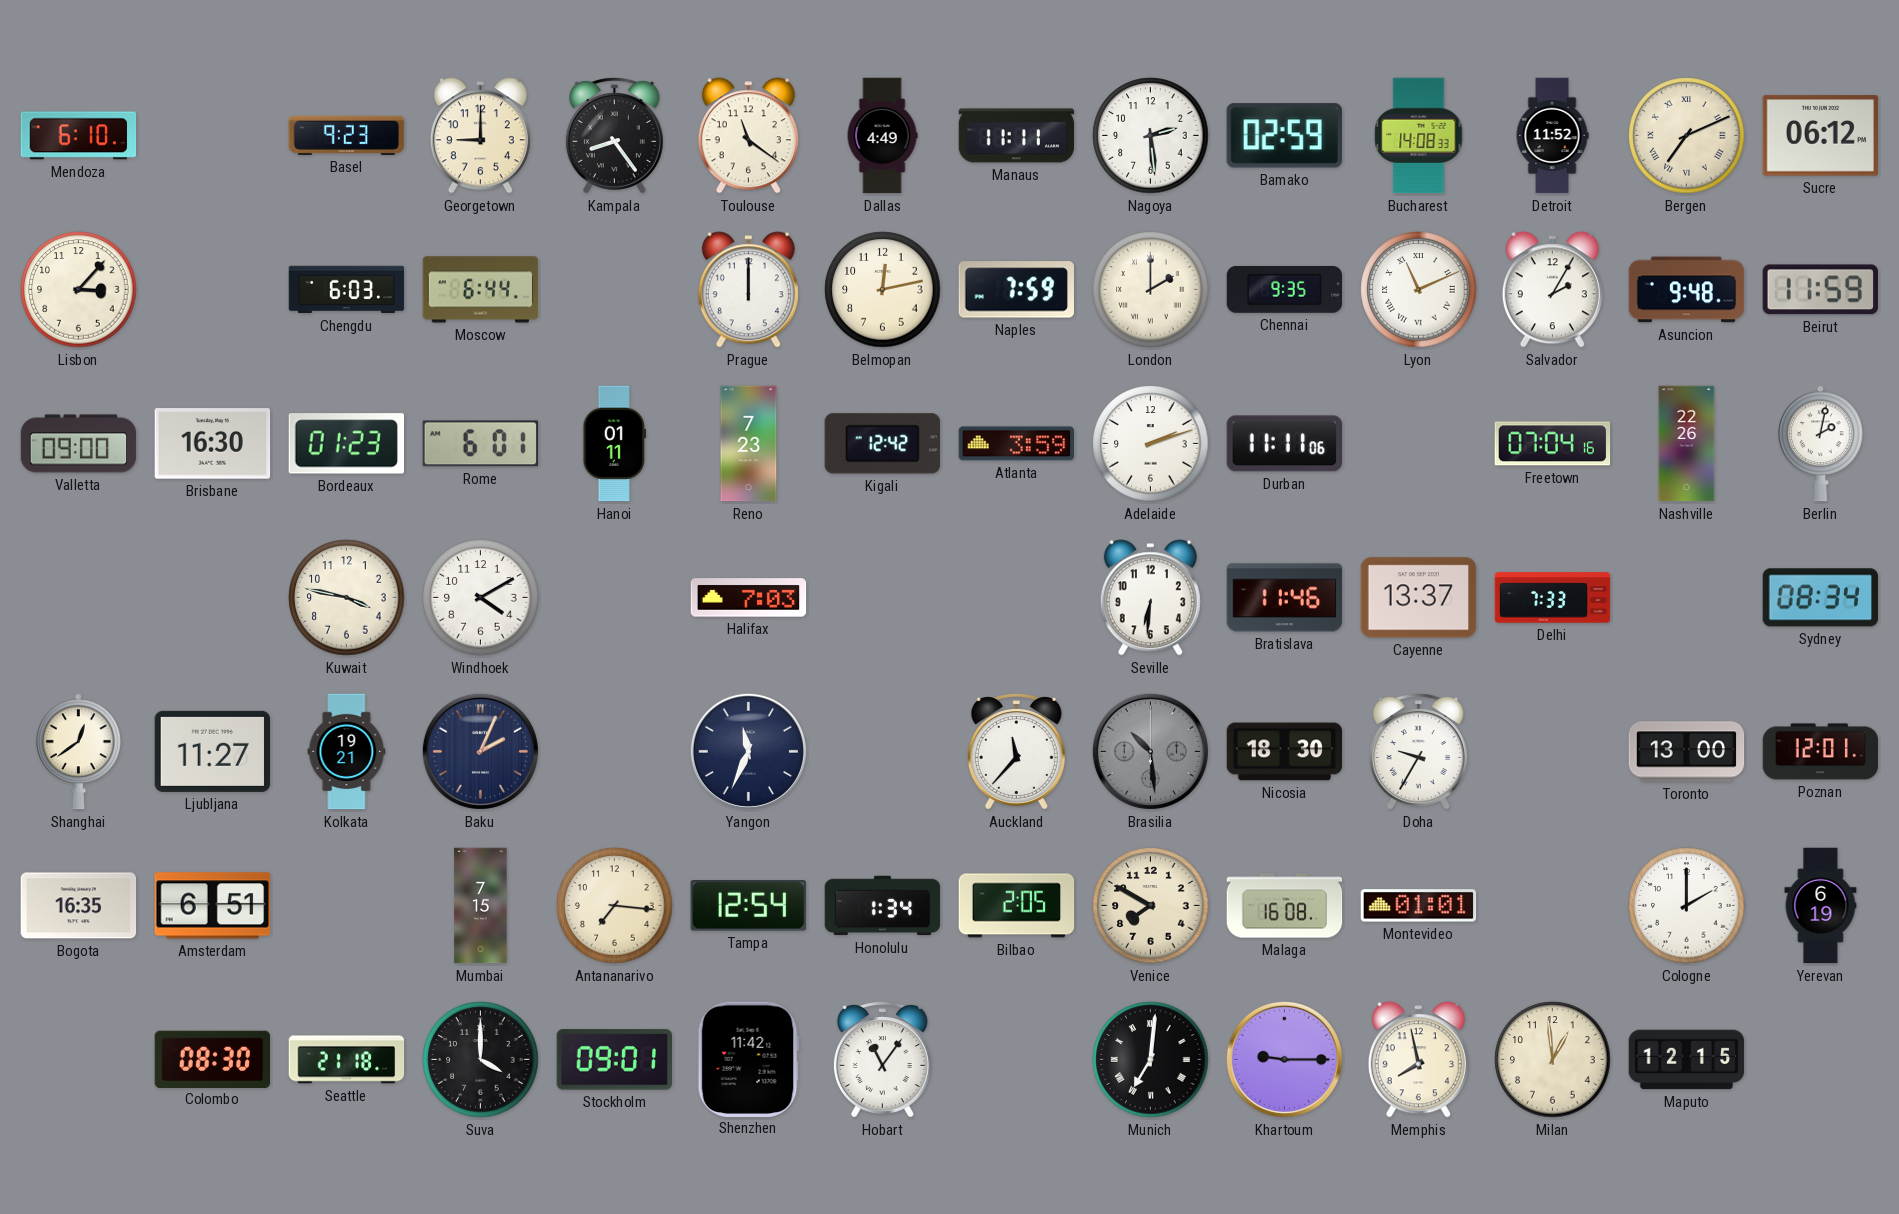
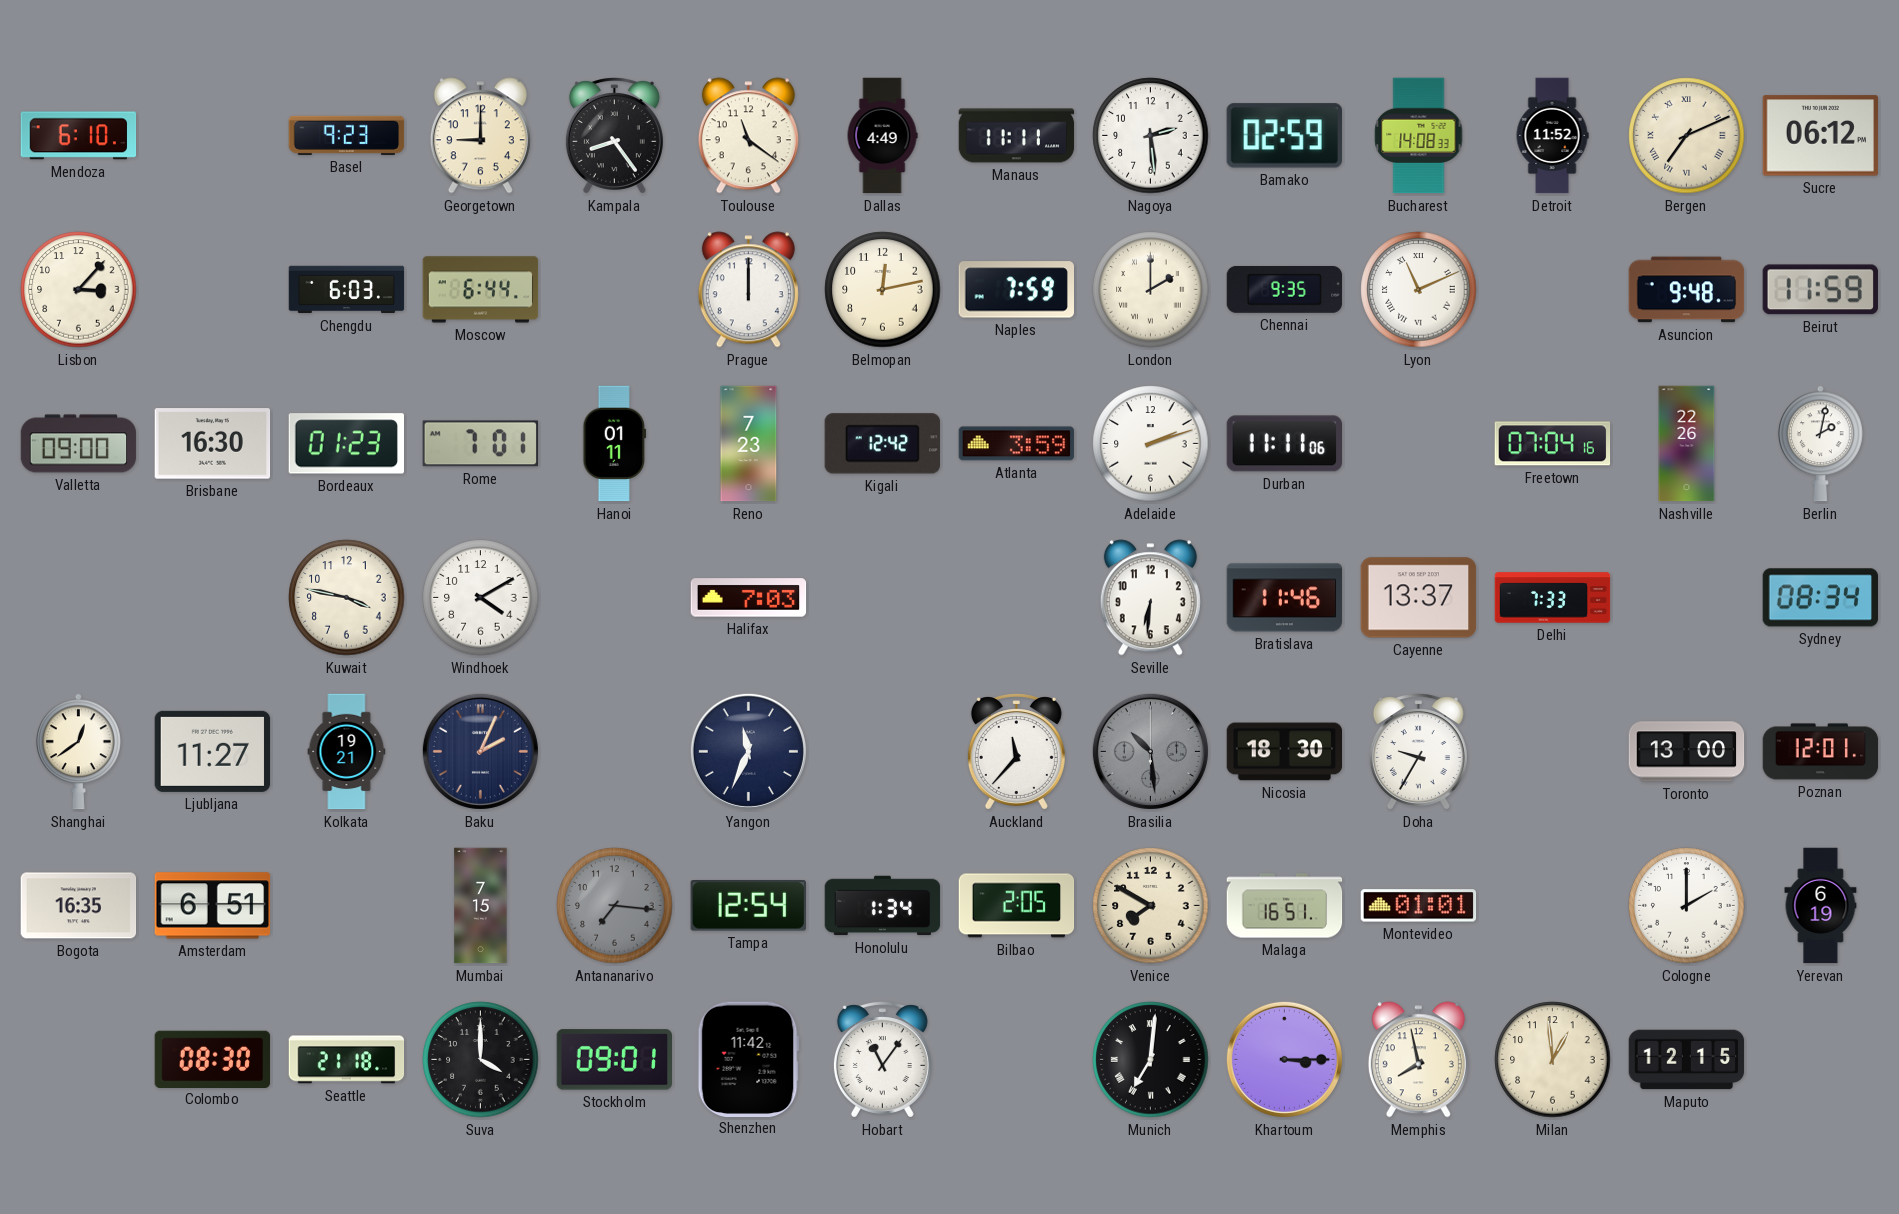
Salvador: 2:05 -> none (1552, 290)
Rome: 6:01 -> 7:01 (480, 444)
Antananarivo dial: cream -> grey (615, 906)
Malaga: 16:08 -> 16:51 (1285, 906)
Khartoum: 9:15 -> 3:15 (1284, 1059)
